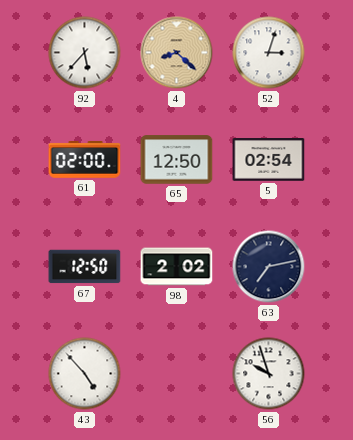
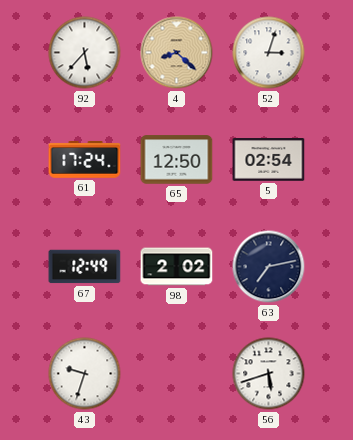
61: 02:00 -> 17:24 (85, 160)
67: 12:50 -> 12:49 (85, 267)
43: 4:53 -> 9:33 (85, 374)
56: 9:57 -> 5:42 (269, 374)
